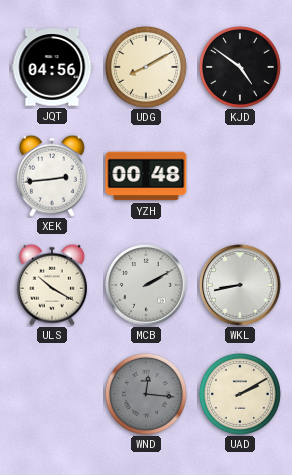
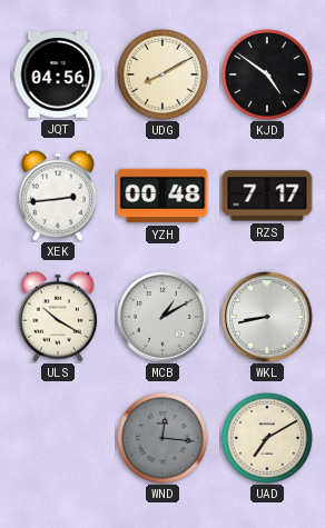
RZS: none -> 7:17 (267, 196)
MCB: 2:10 -> 1:10 (162, 317)
UAD: 2:10 -> 7:10 (267, 438)
